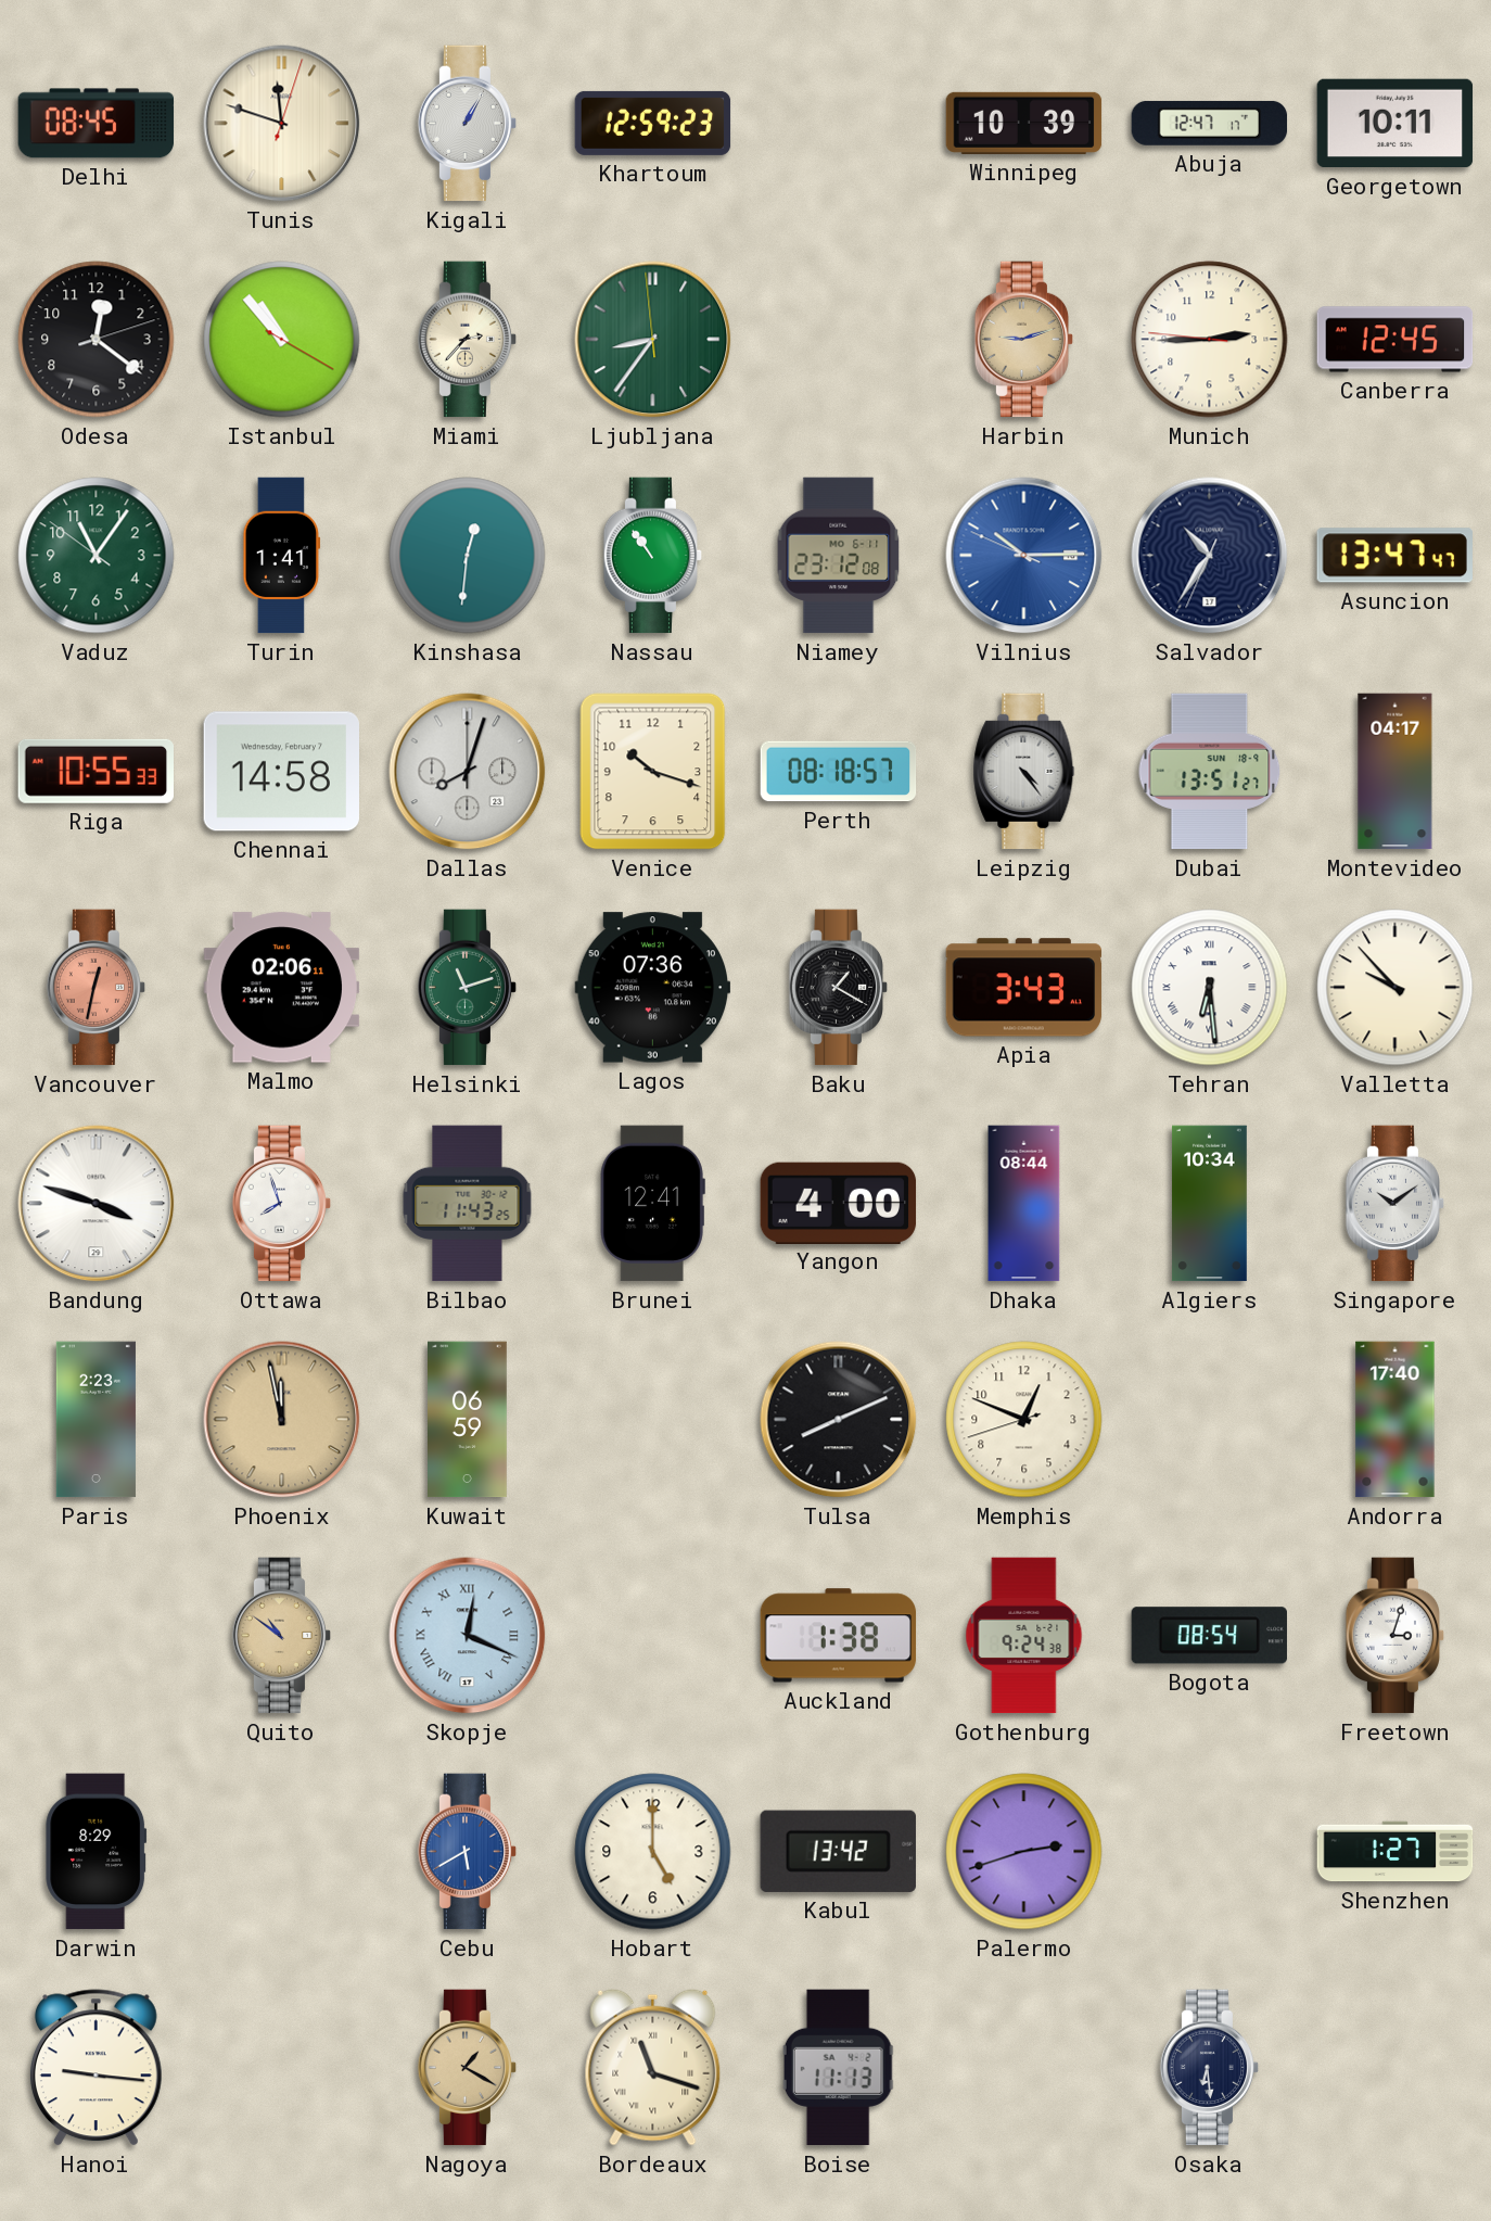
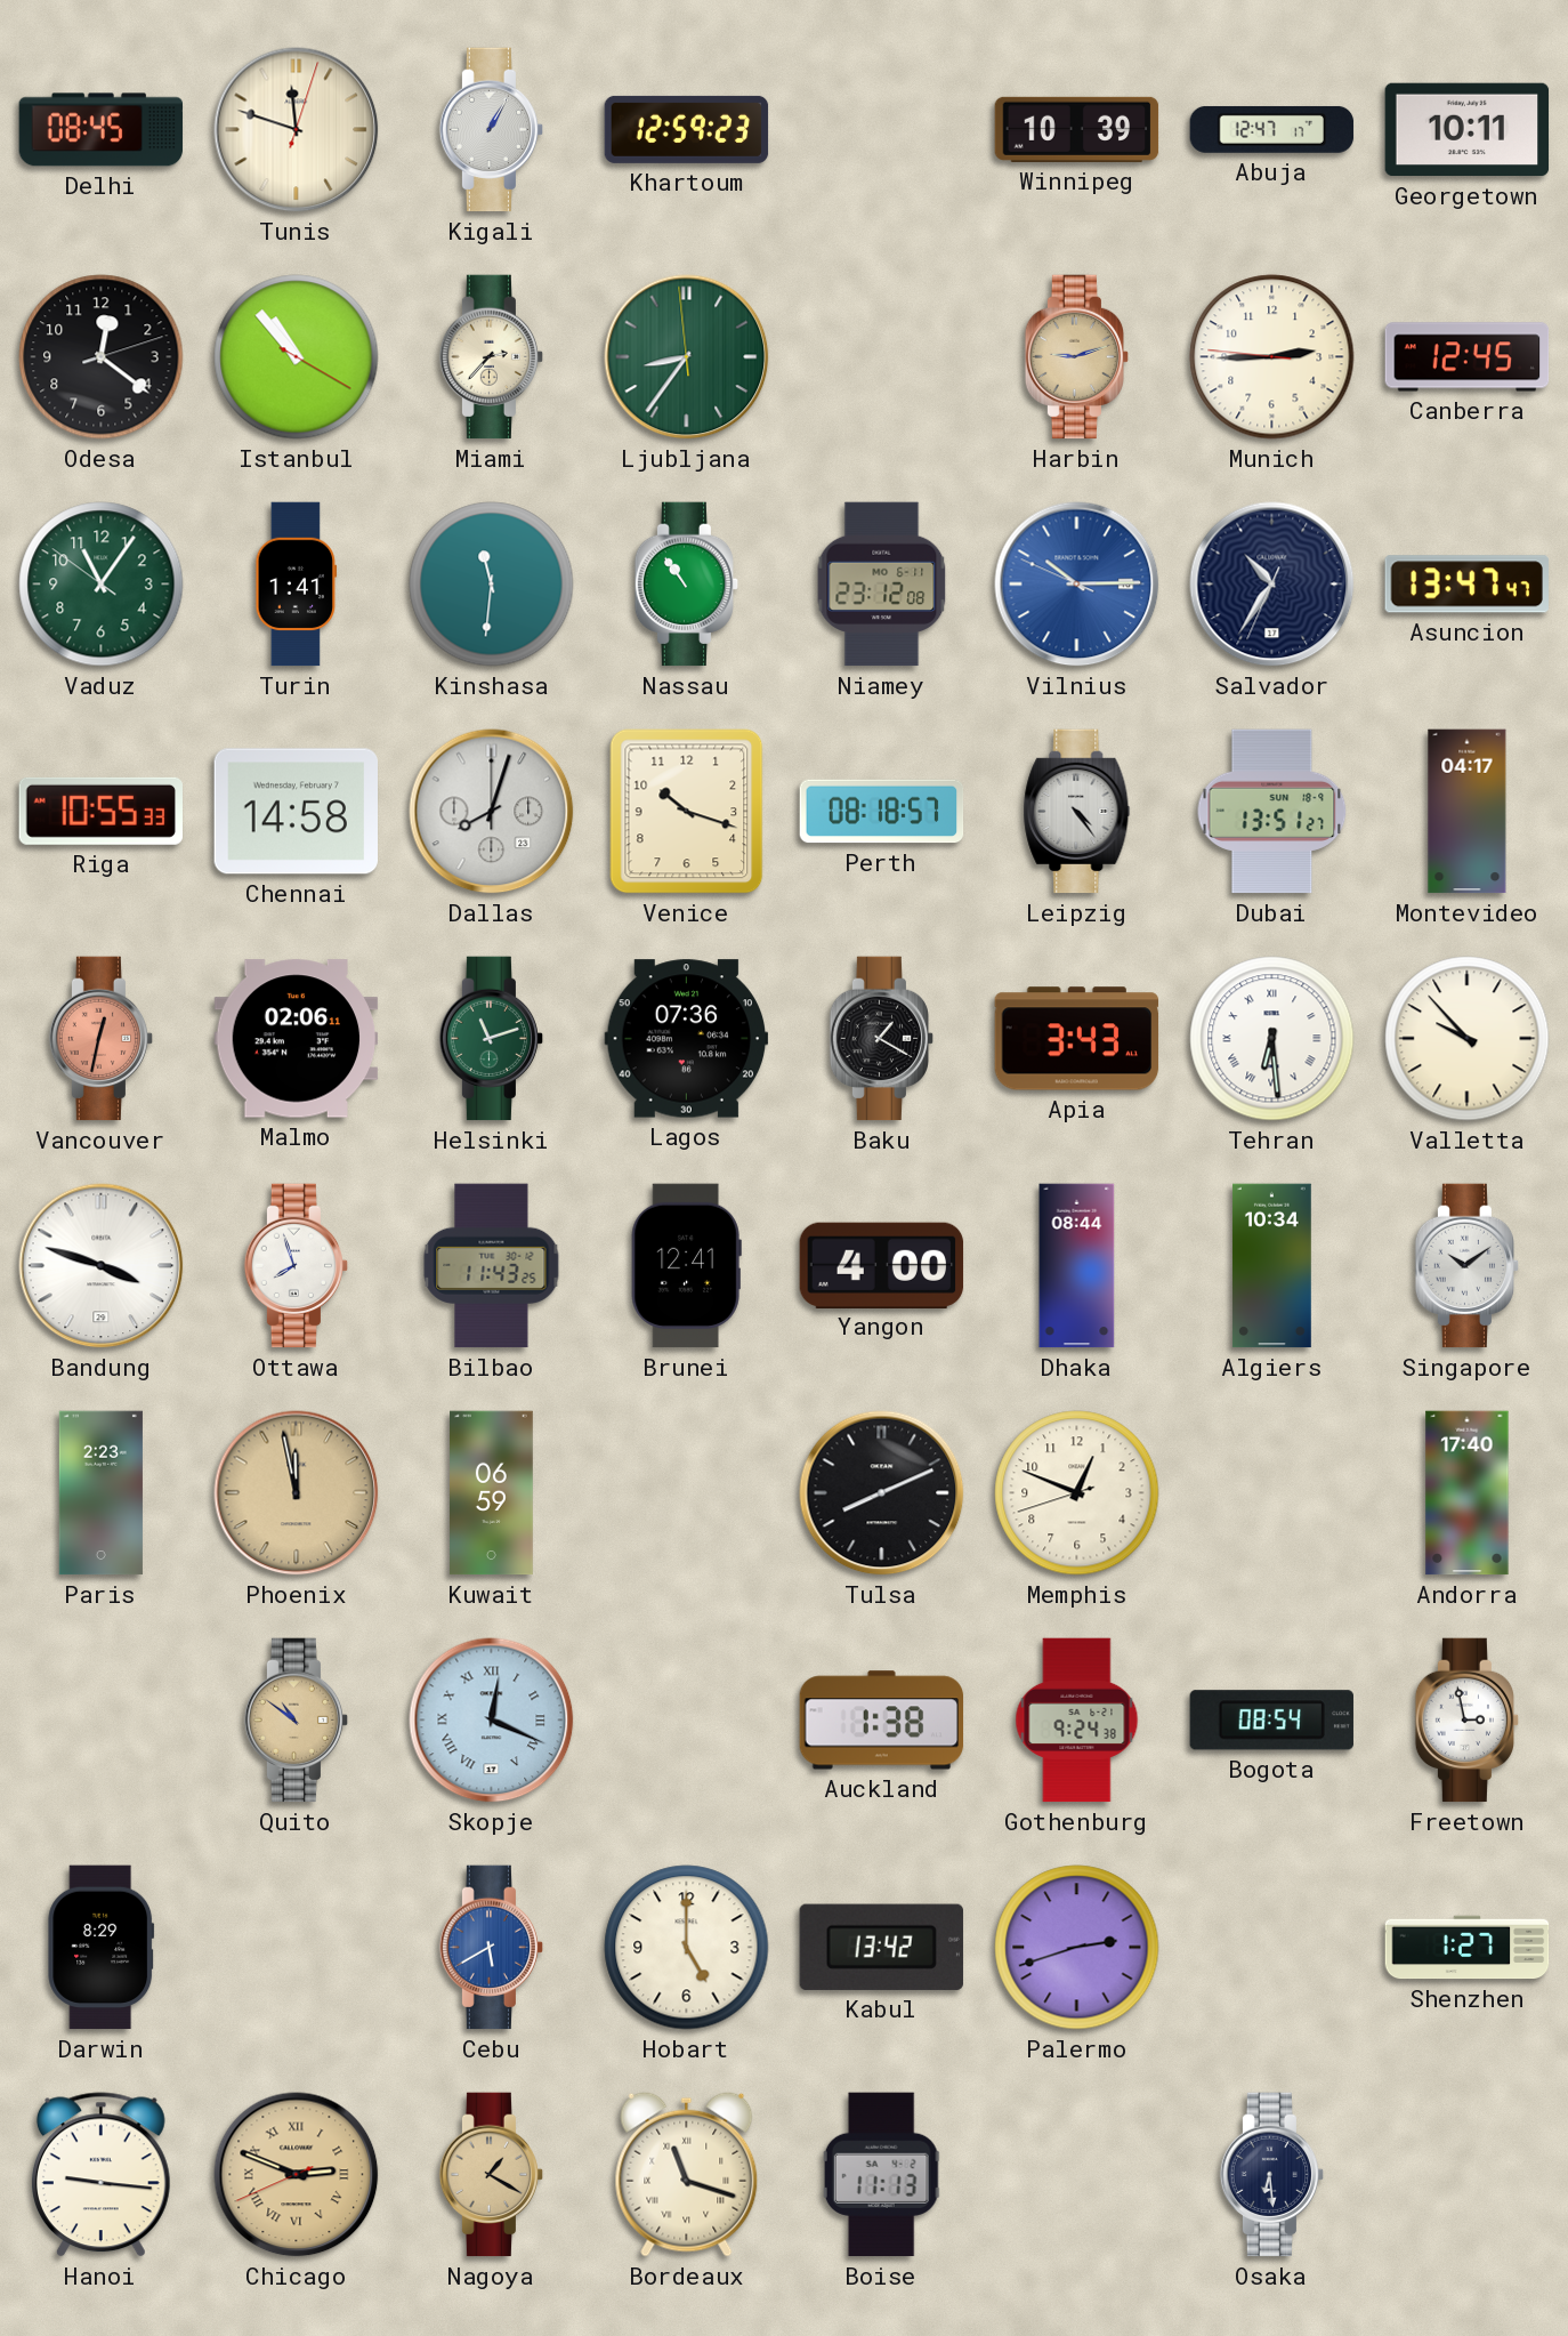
Kinshasa: 12:31 -> 11:31 (492, 585)
Freetown: 3:03 -> 2:58 (1468, 1721)
Chicago: none -> 2:48 (297, 2175)
